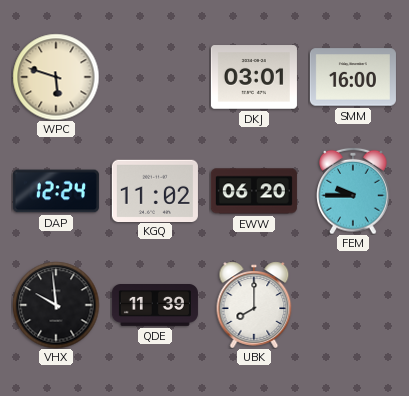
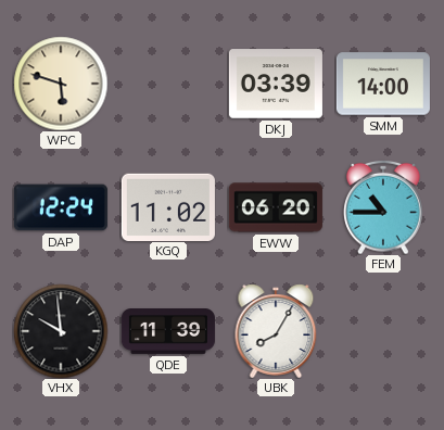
DKJ: 03:01 -> 03:39 (276, 84)
SMM: 16:00 -> 14:00 (383, 84)
FEM: 9:45 -> 10:45 (383, 207)
UBK: 8:00 -> 8:05 (276, 331)
